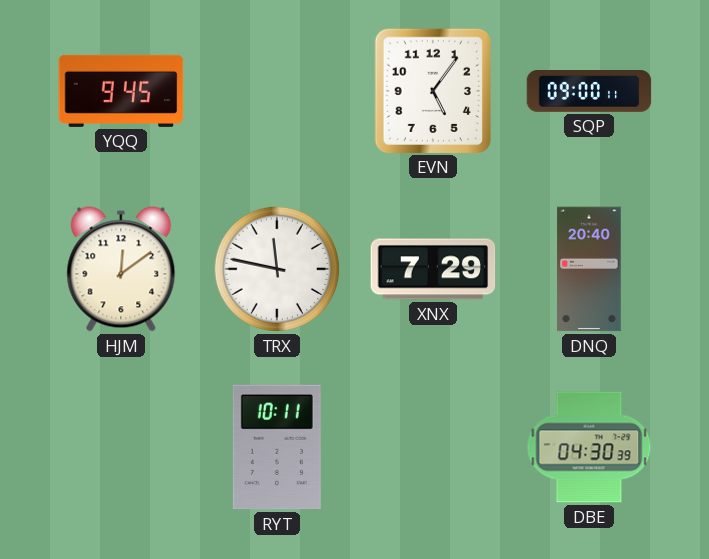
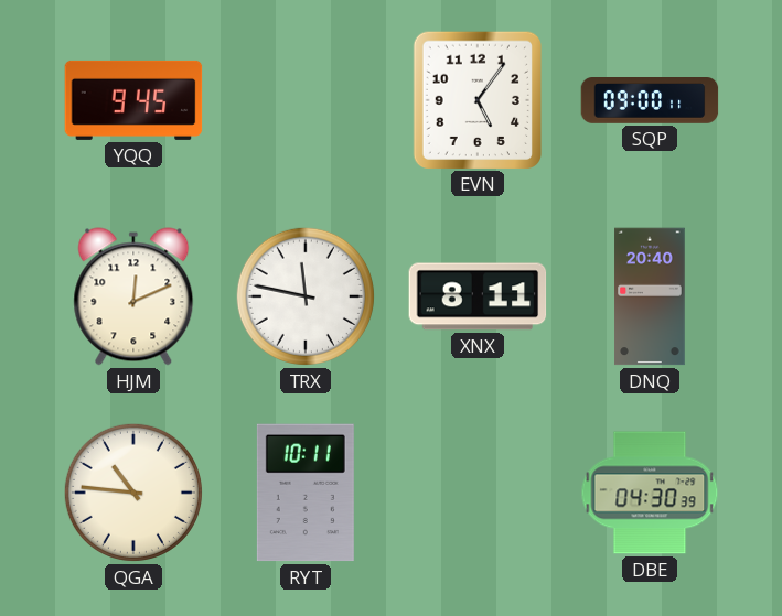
HJM: 12:09 -> 12:11 (133, 296)
XNX: 7:29 -> 8:11 (478, 296)
QGA: none -> 10:46 (133, 493)
